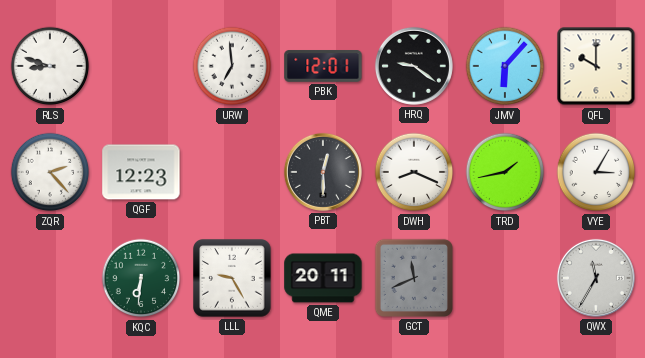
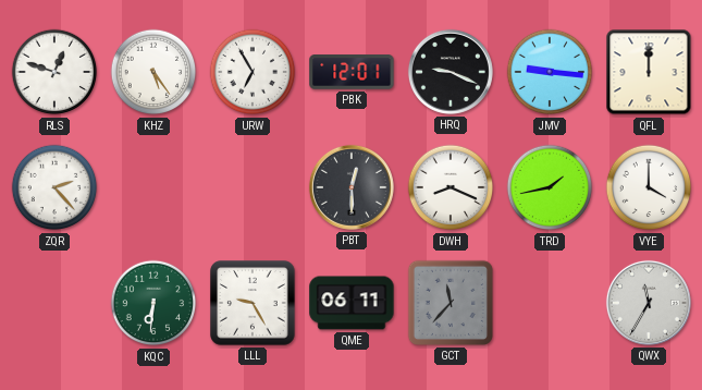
RLS: 8:48 -> 12:48 (54, 72)
KHZ: none -> 5:24 (153, 72)
URW: 6:59 -> 6:55 (253, 72)
HRQ: 9:21 -> 9:19 (451, 72)
JMV: 6:07 -> 9:16 (550, 72)
QFL: 10:00 -> 12:00 (649, 72)
QGF: 12:23 -> none (141, 172)
VYE: 3:05 -> 4:00 (649, 187)
QME: 20:11 -> 06:11 (352, 303)
GCT: 11:41 -> 11:37 (451, 303)
